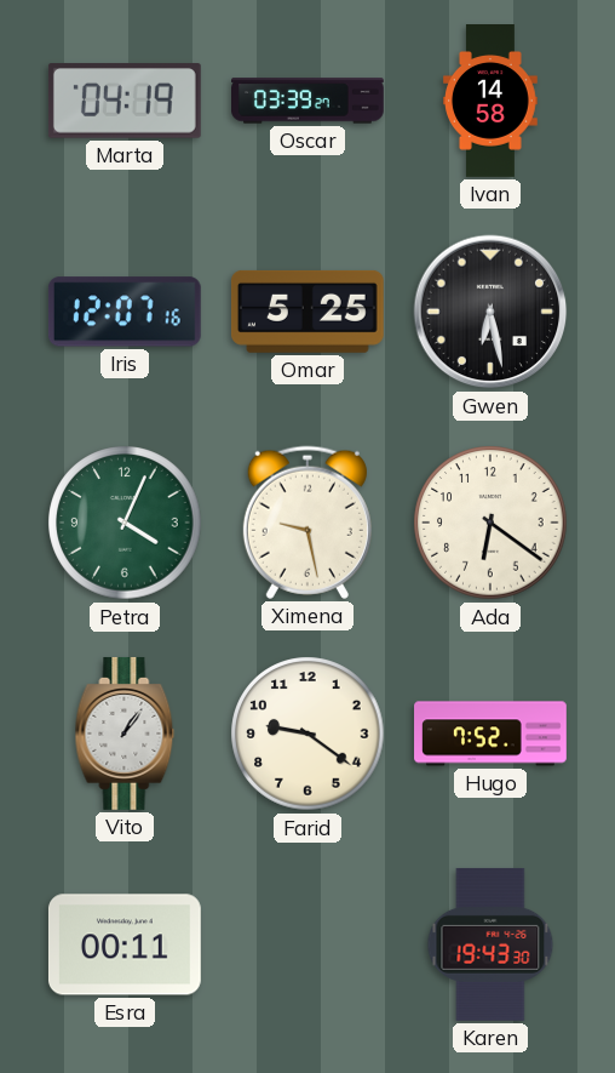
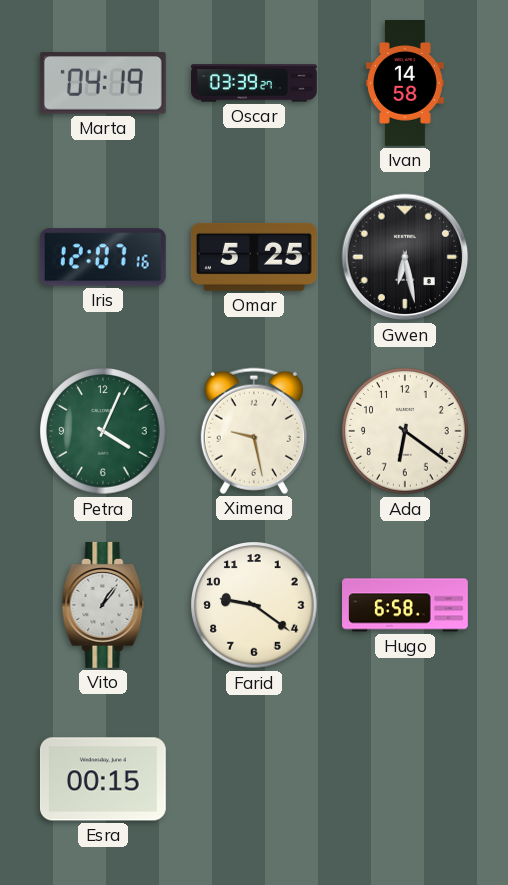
Hugo: 7:52 -> 6:58 (405, 605)
Esra: 00:11 -> 00:15 (103, 779)
Karen: 19:43 -> none (490, 944)
